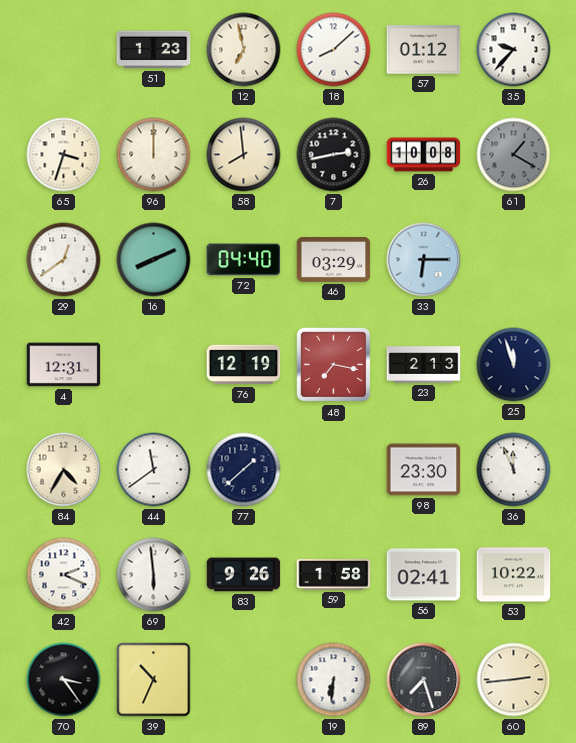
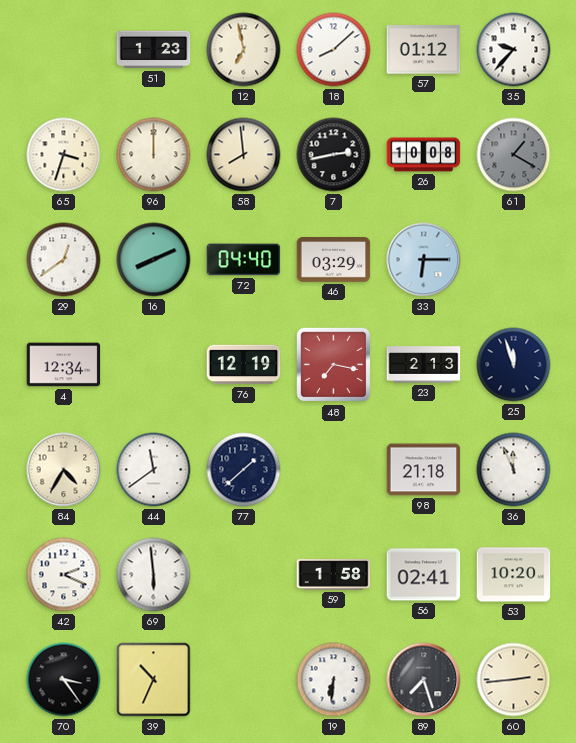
4: 12:31 -> 12:34 (64, 365)
98: 23:30 -> 21:18 (424, 470)
83: 9:26 -> none (244, 575)
53: 10:22 -> 10:20 (514, 575)
